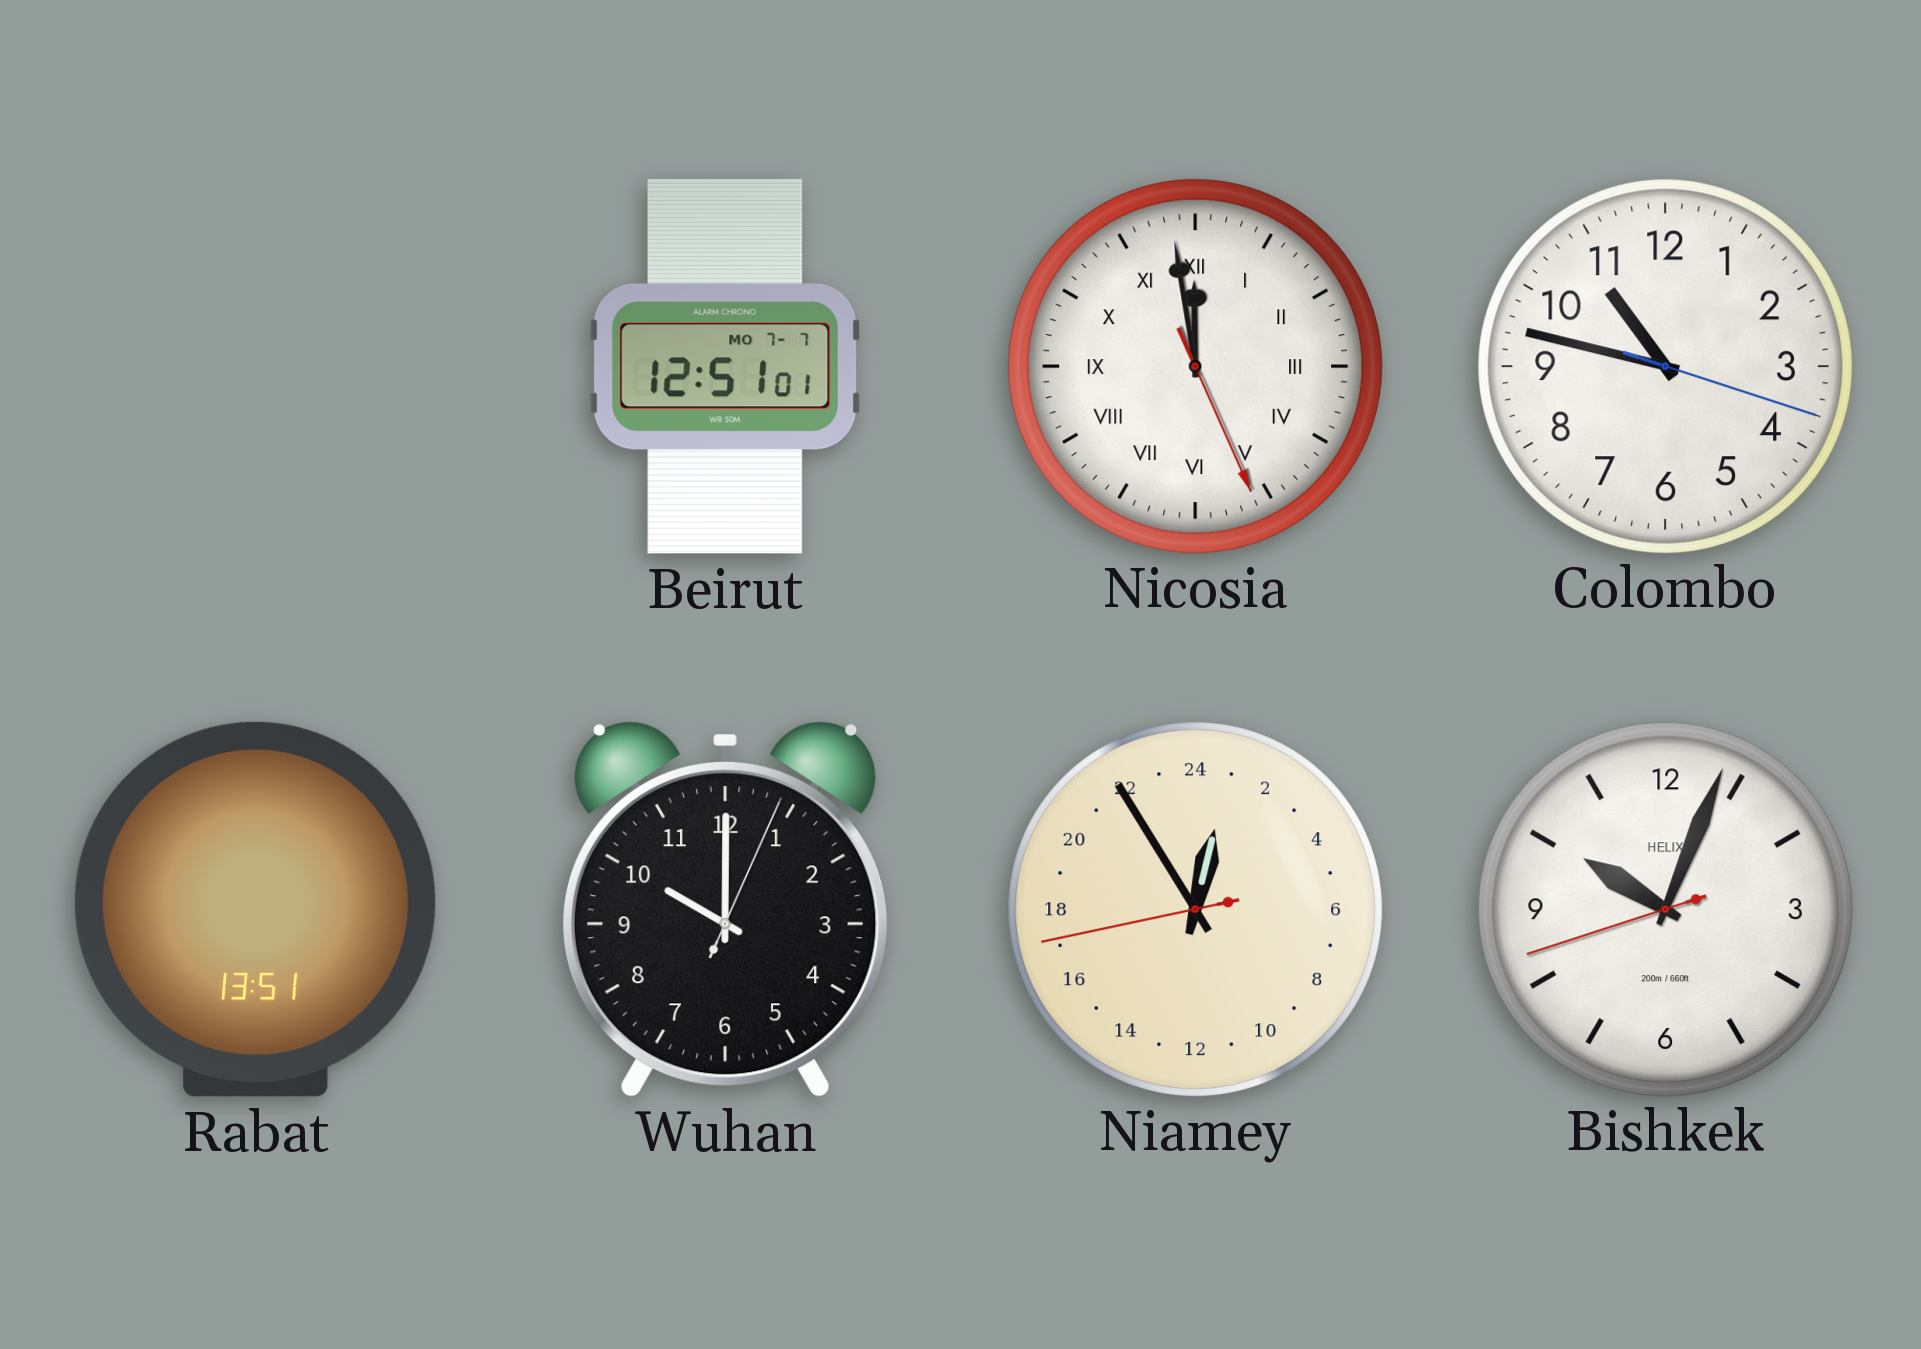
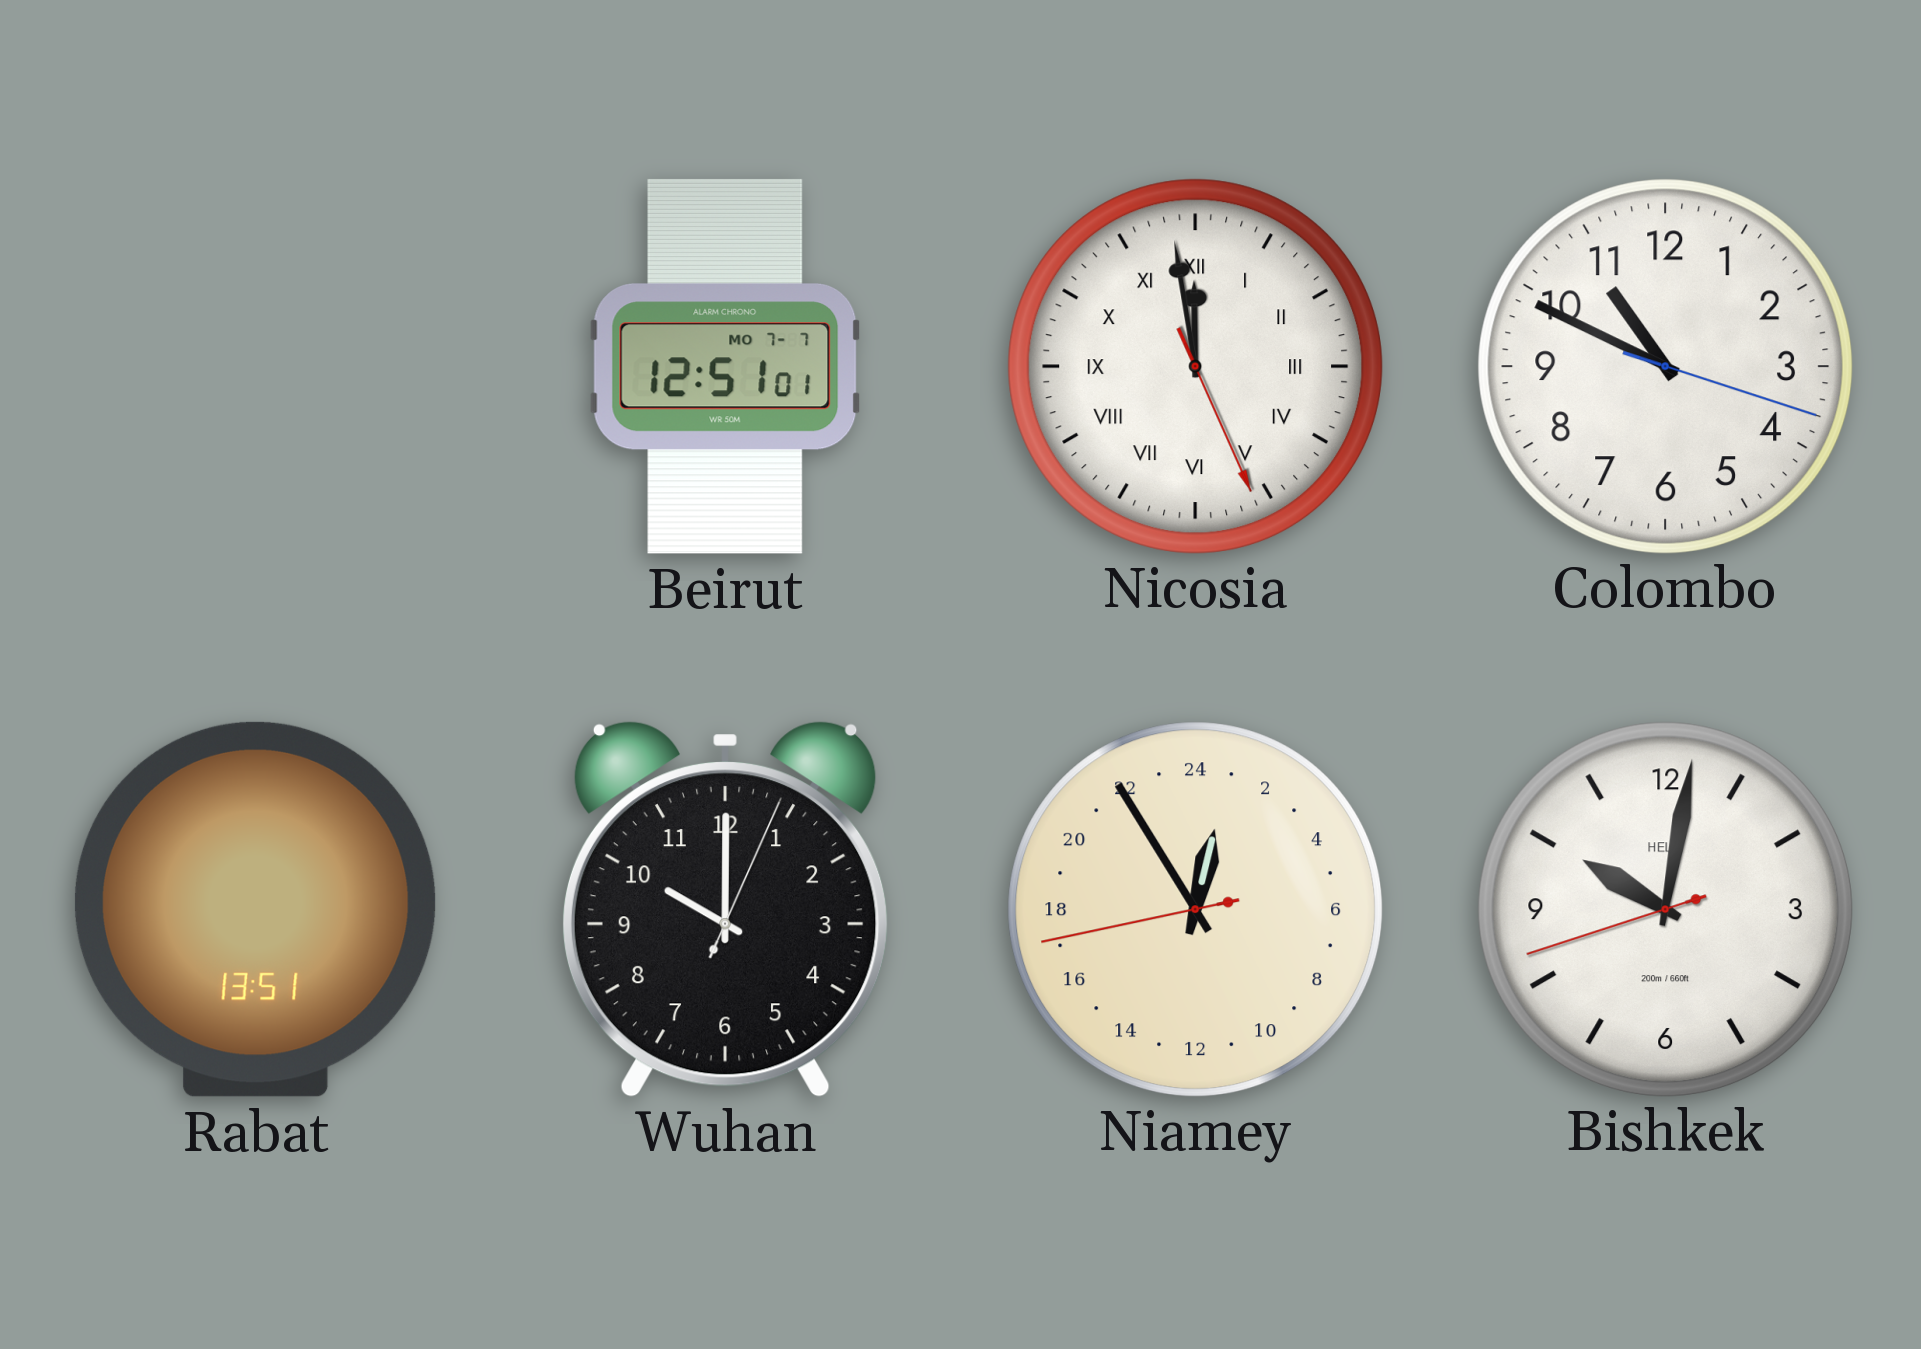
Colombo: 10:47 -> 10:49 (1665, 366)
Bishkek: 10:03 -> 10:01 (1665, 909)
